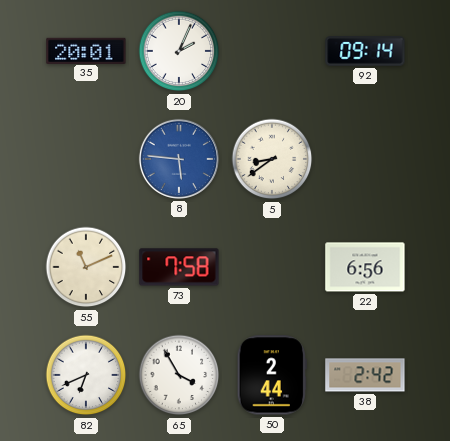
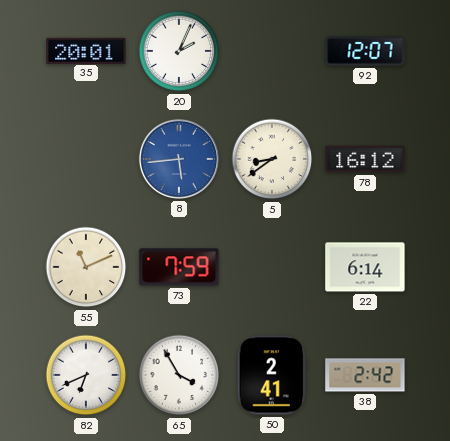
92: 09:14 -> 12:07 (365, 51)
8: 5:46 -> 5:44 (179, 159)
78: none -> 16:12 (365, 159)
73: 7:58 -> 7:59 (179, 267)
22: 6:56 -> 6:14 (365, 267)
50: 2:44 -> 2:41 (272, 375)
